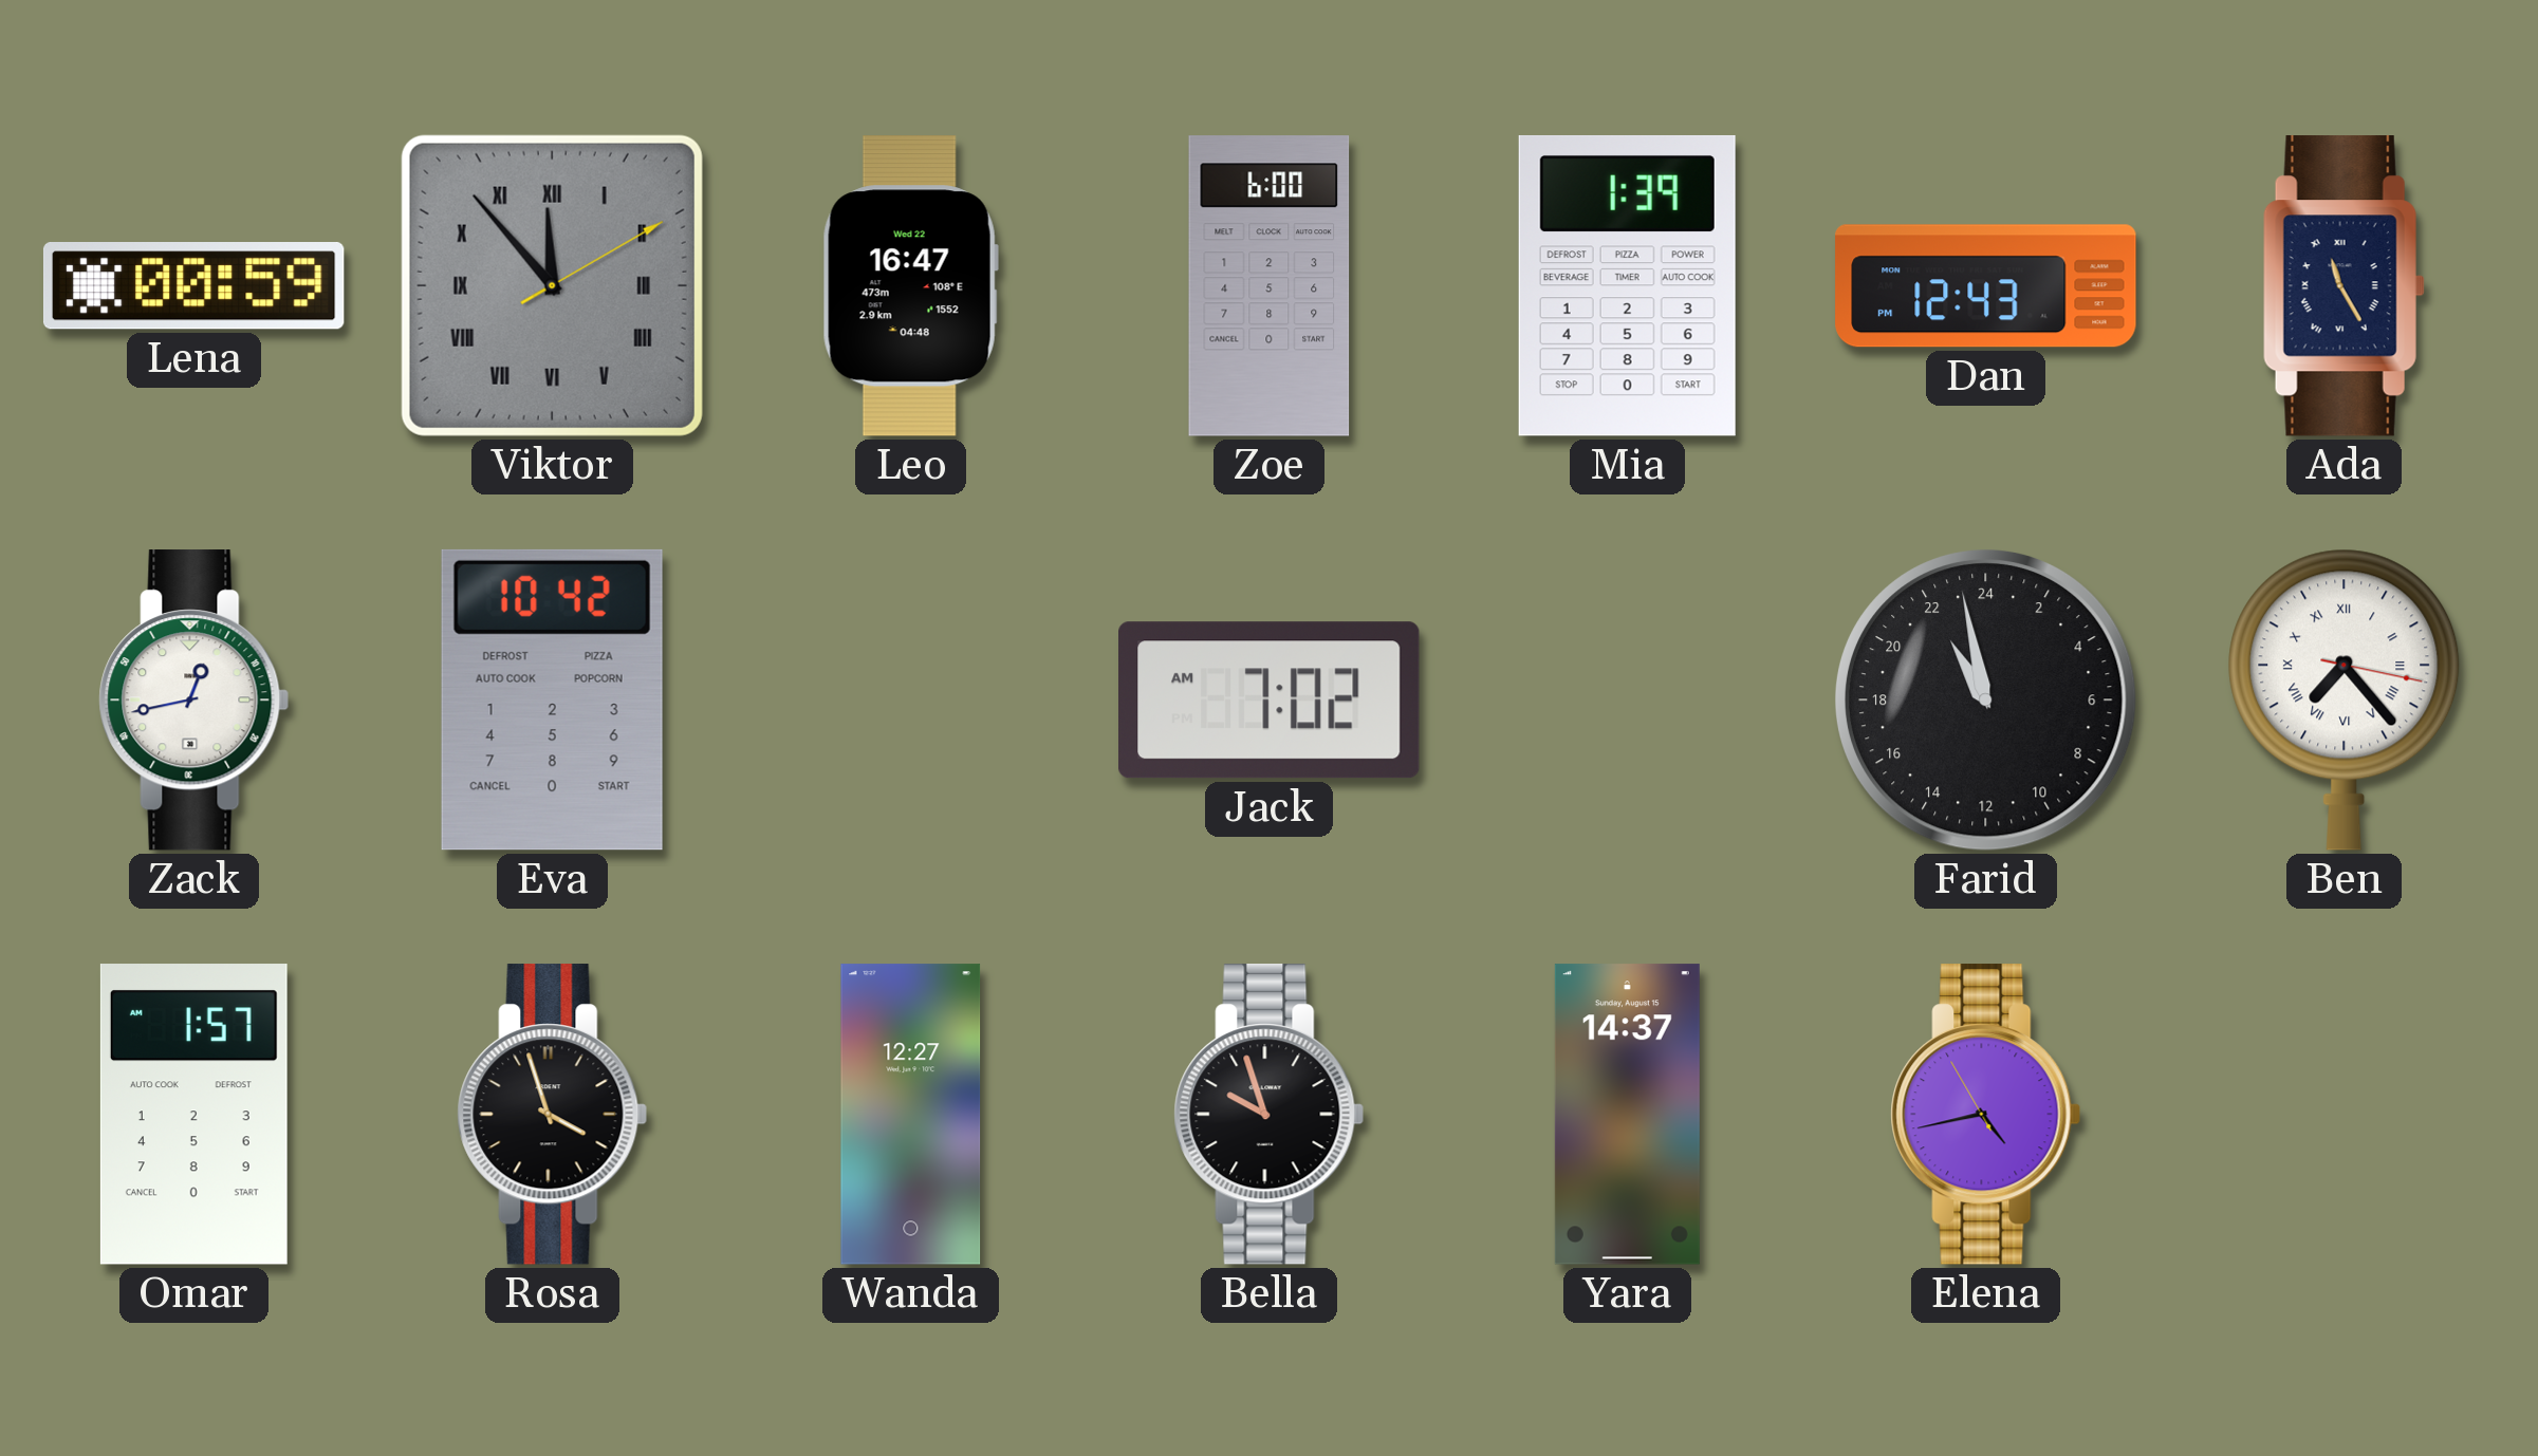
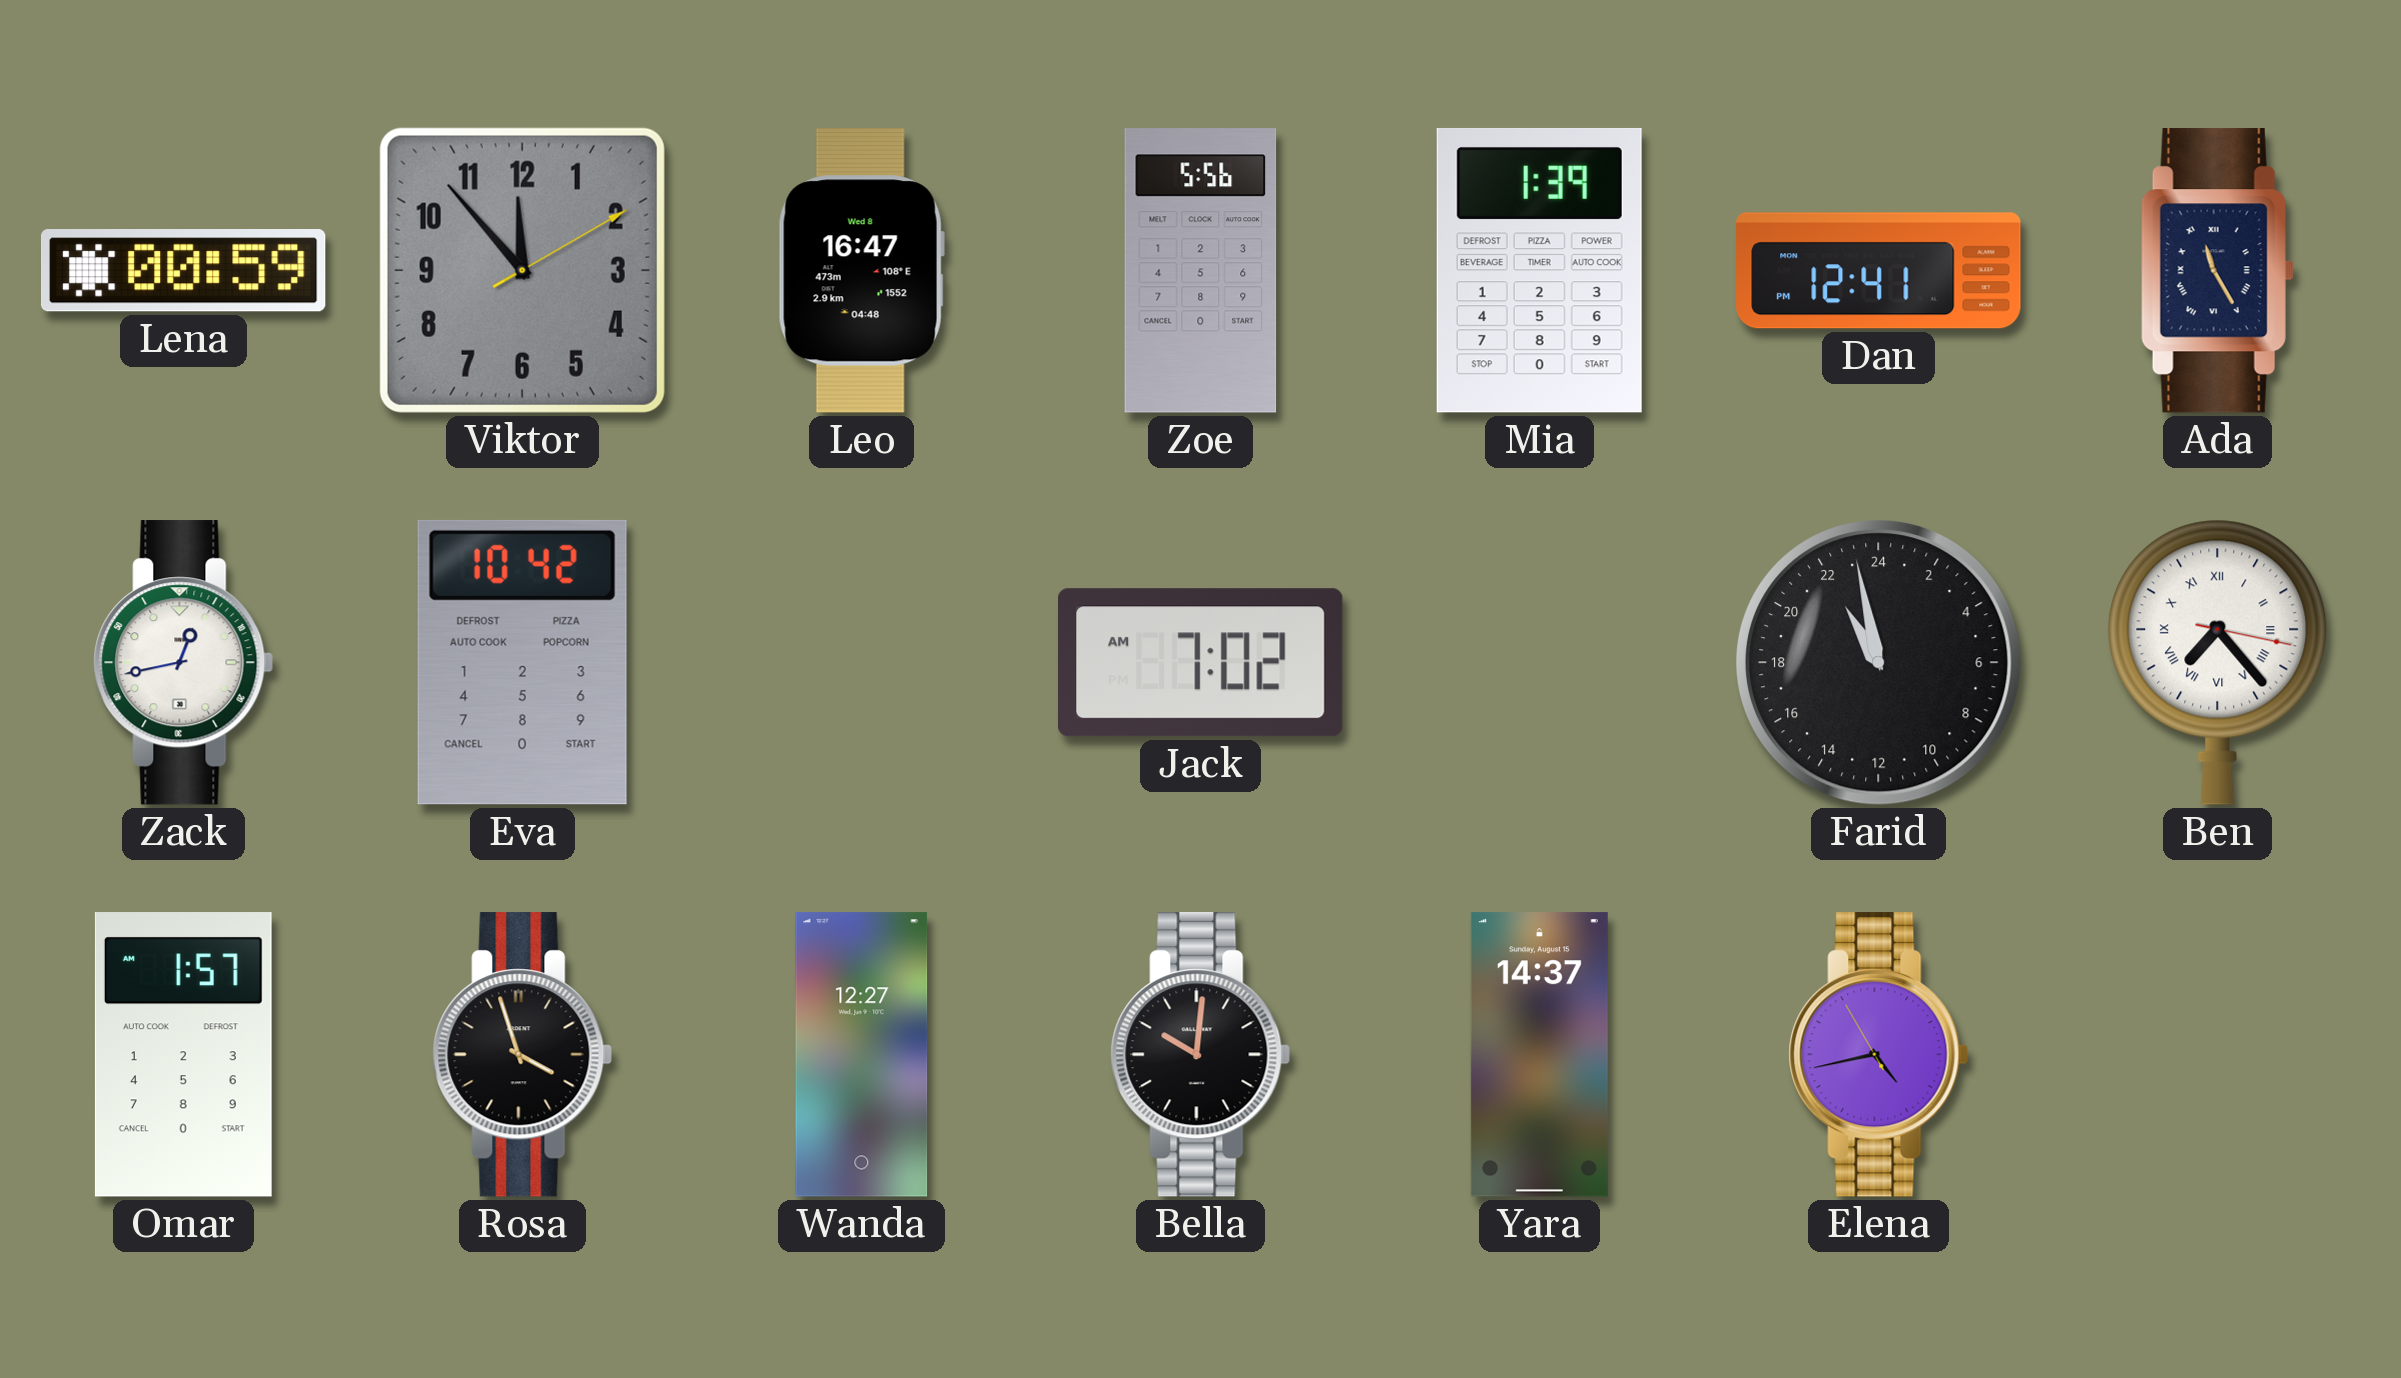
Viktor numerals: Roman -> Arabic (522, 270)
Leo date: Wed 22 -> Wed 8 (861, 271)
Zoe: 6:00 -> 5:56 (1201, 271)
Dan: 12:43 -> 12:41 (1879, 271)
Bella: 9:57 -> 10:01 (1201, 1055)
